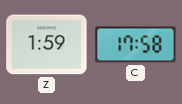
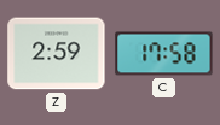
Z: 1:59 -> 2:59 (57, 54)
